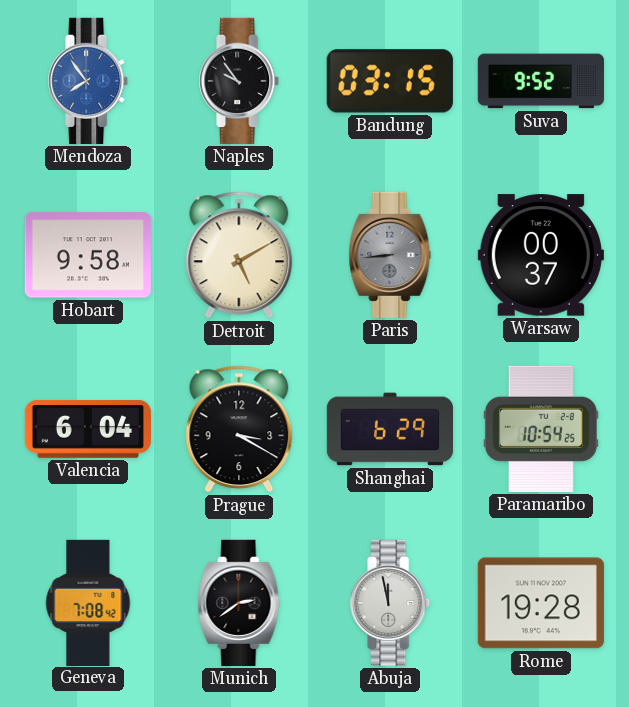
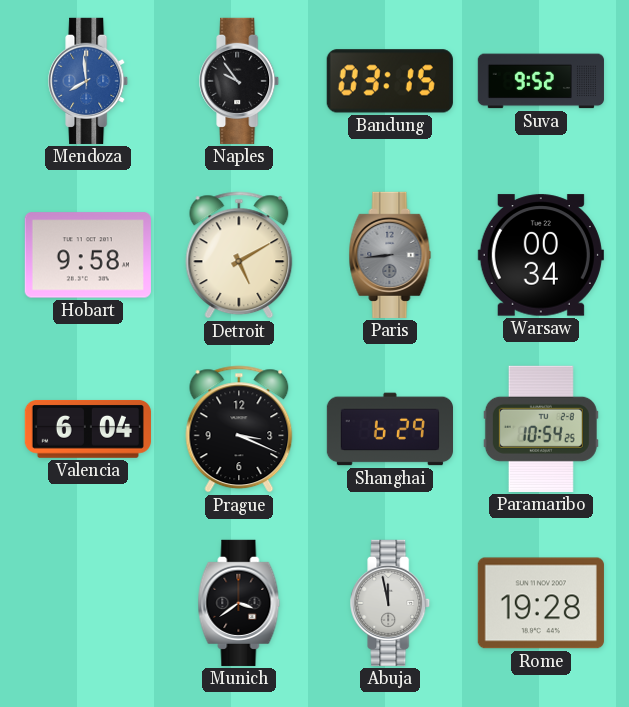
Mendoza: 7:54 -> 7:59 (89, 81)
Warsaw: 00:37 -> 00:34 (541, 255)
Prague: 3:20 -> 3:19 (239, 429)
Geneva: 7:08 -> none (88, 602)
Munich: 2:39 -> 3:39 (239, 603)
